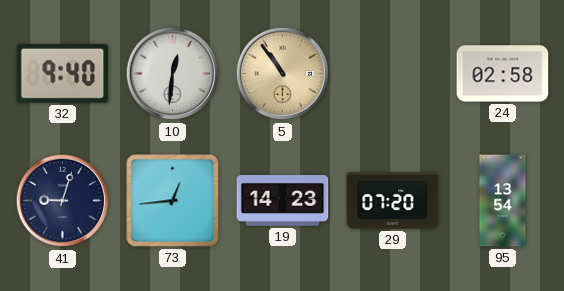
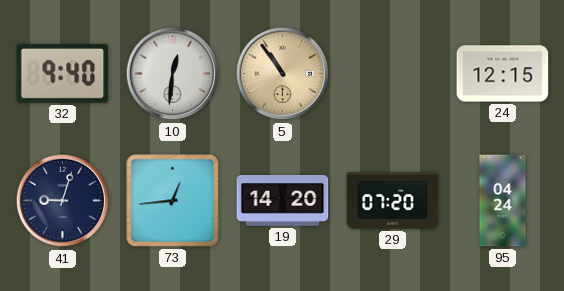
24: 02:58 -> 12:15 (503, 74)
19: 14:23 -> 14:20 (283, 201)
95: 13:54 -> 04:24 (503, 201)
